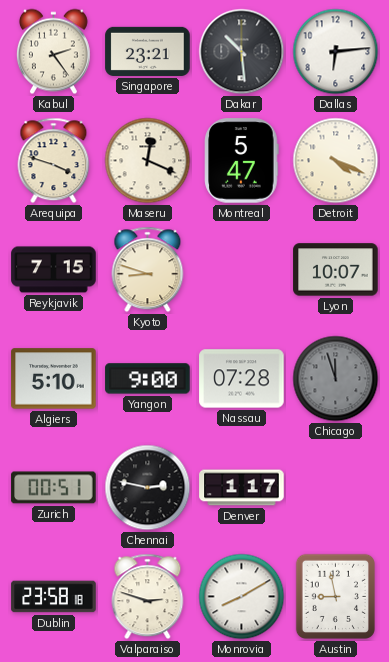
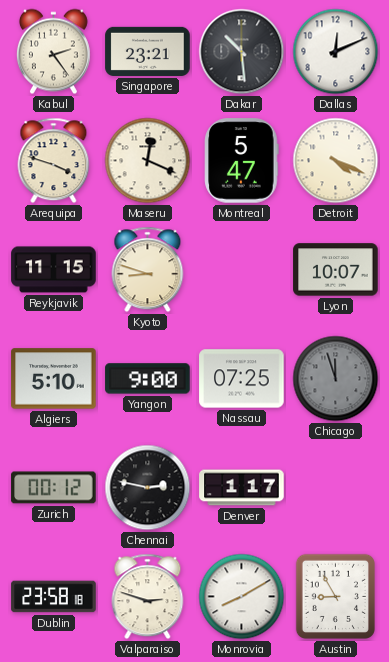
Dallas: 6:14 -> 12:11 (336, 52)
Reykjavik: 7:15 -> 11:15 (54, 270)
Nassau: 07:28 -> 07:25 (242, 379)
Zurich: 00:51 -> 00:12 (54, 488)
Austin: 8:58 -> 8:55 (335, 596)
